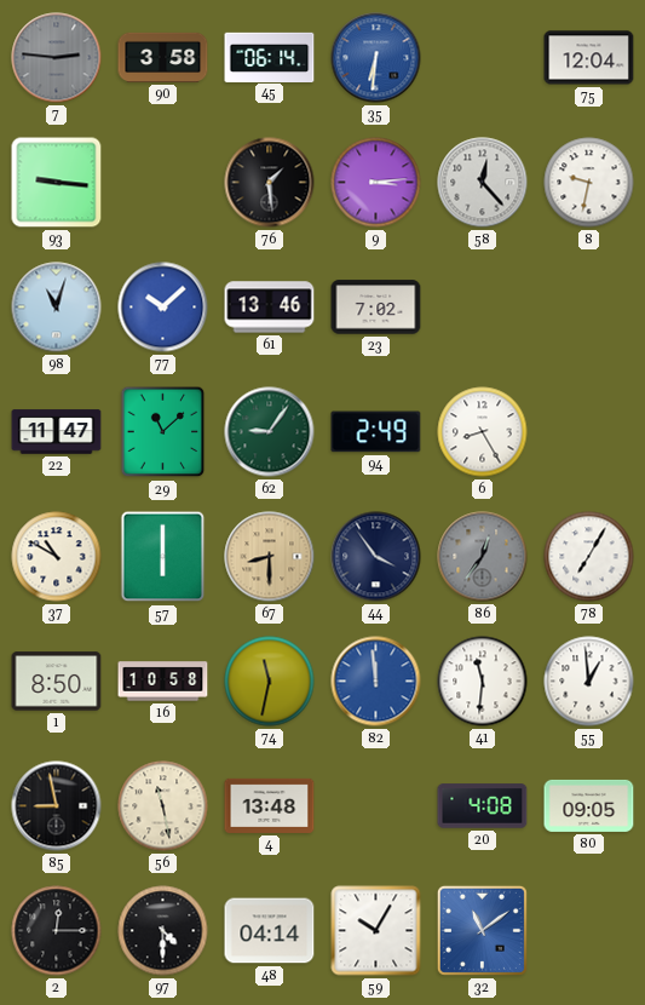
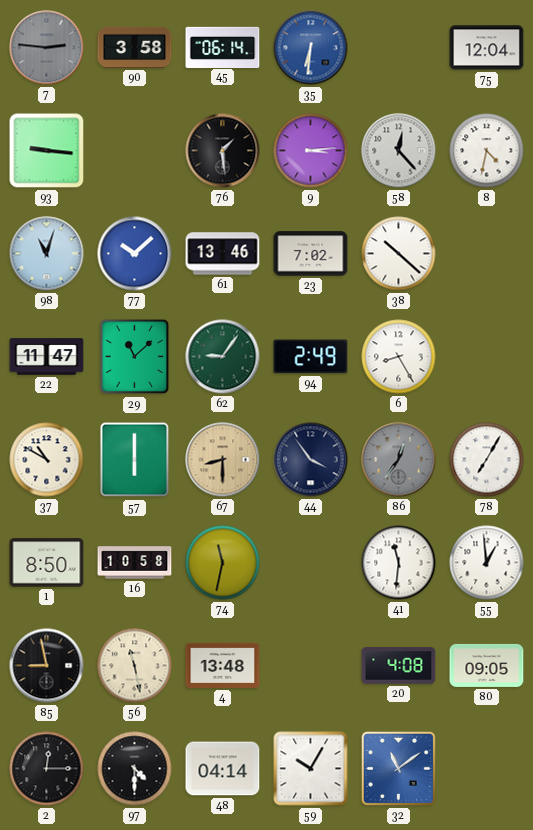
8: 9:32 -> 4:32 (487, 151)
38: none -> 10:22 (399, 254)
82: 11:59 -> none (376, 682)
